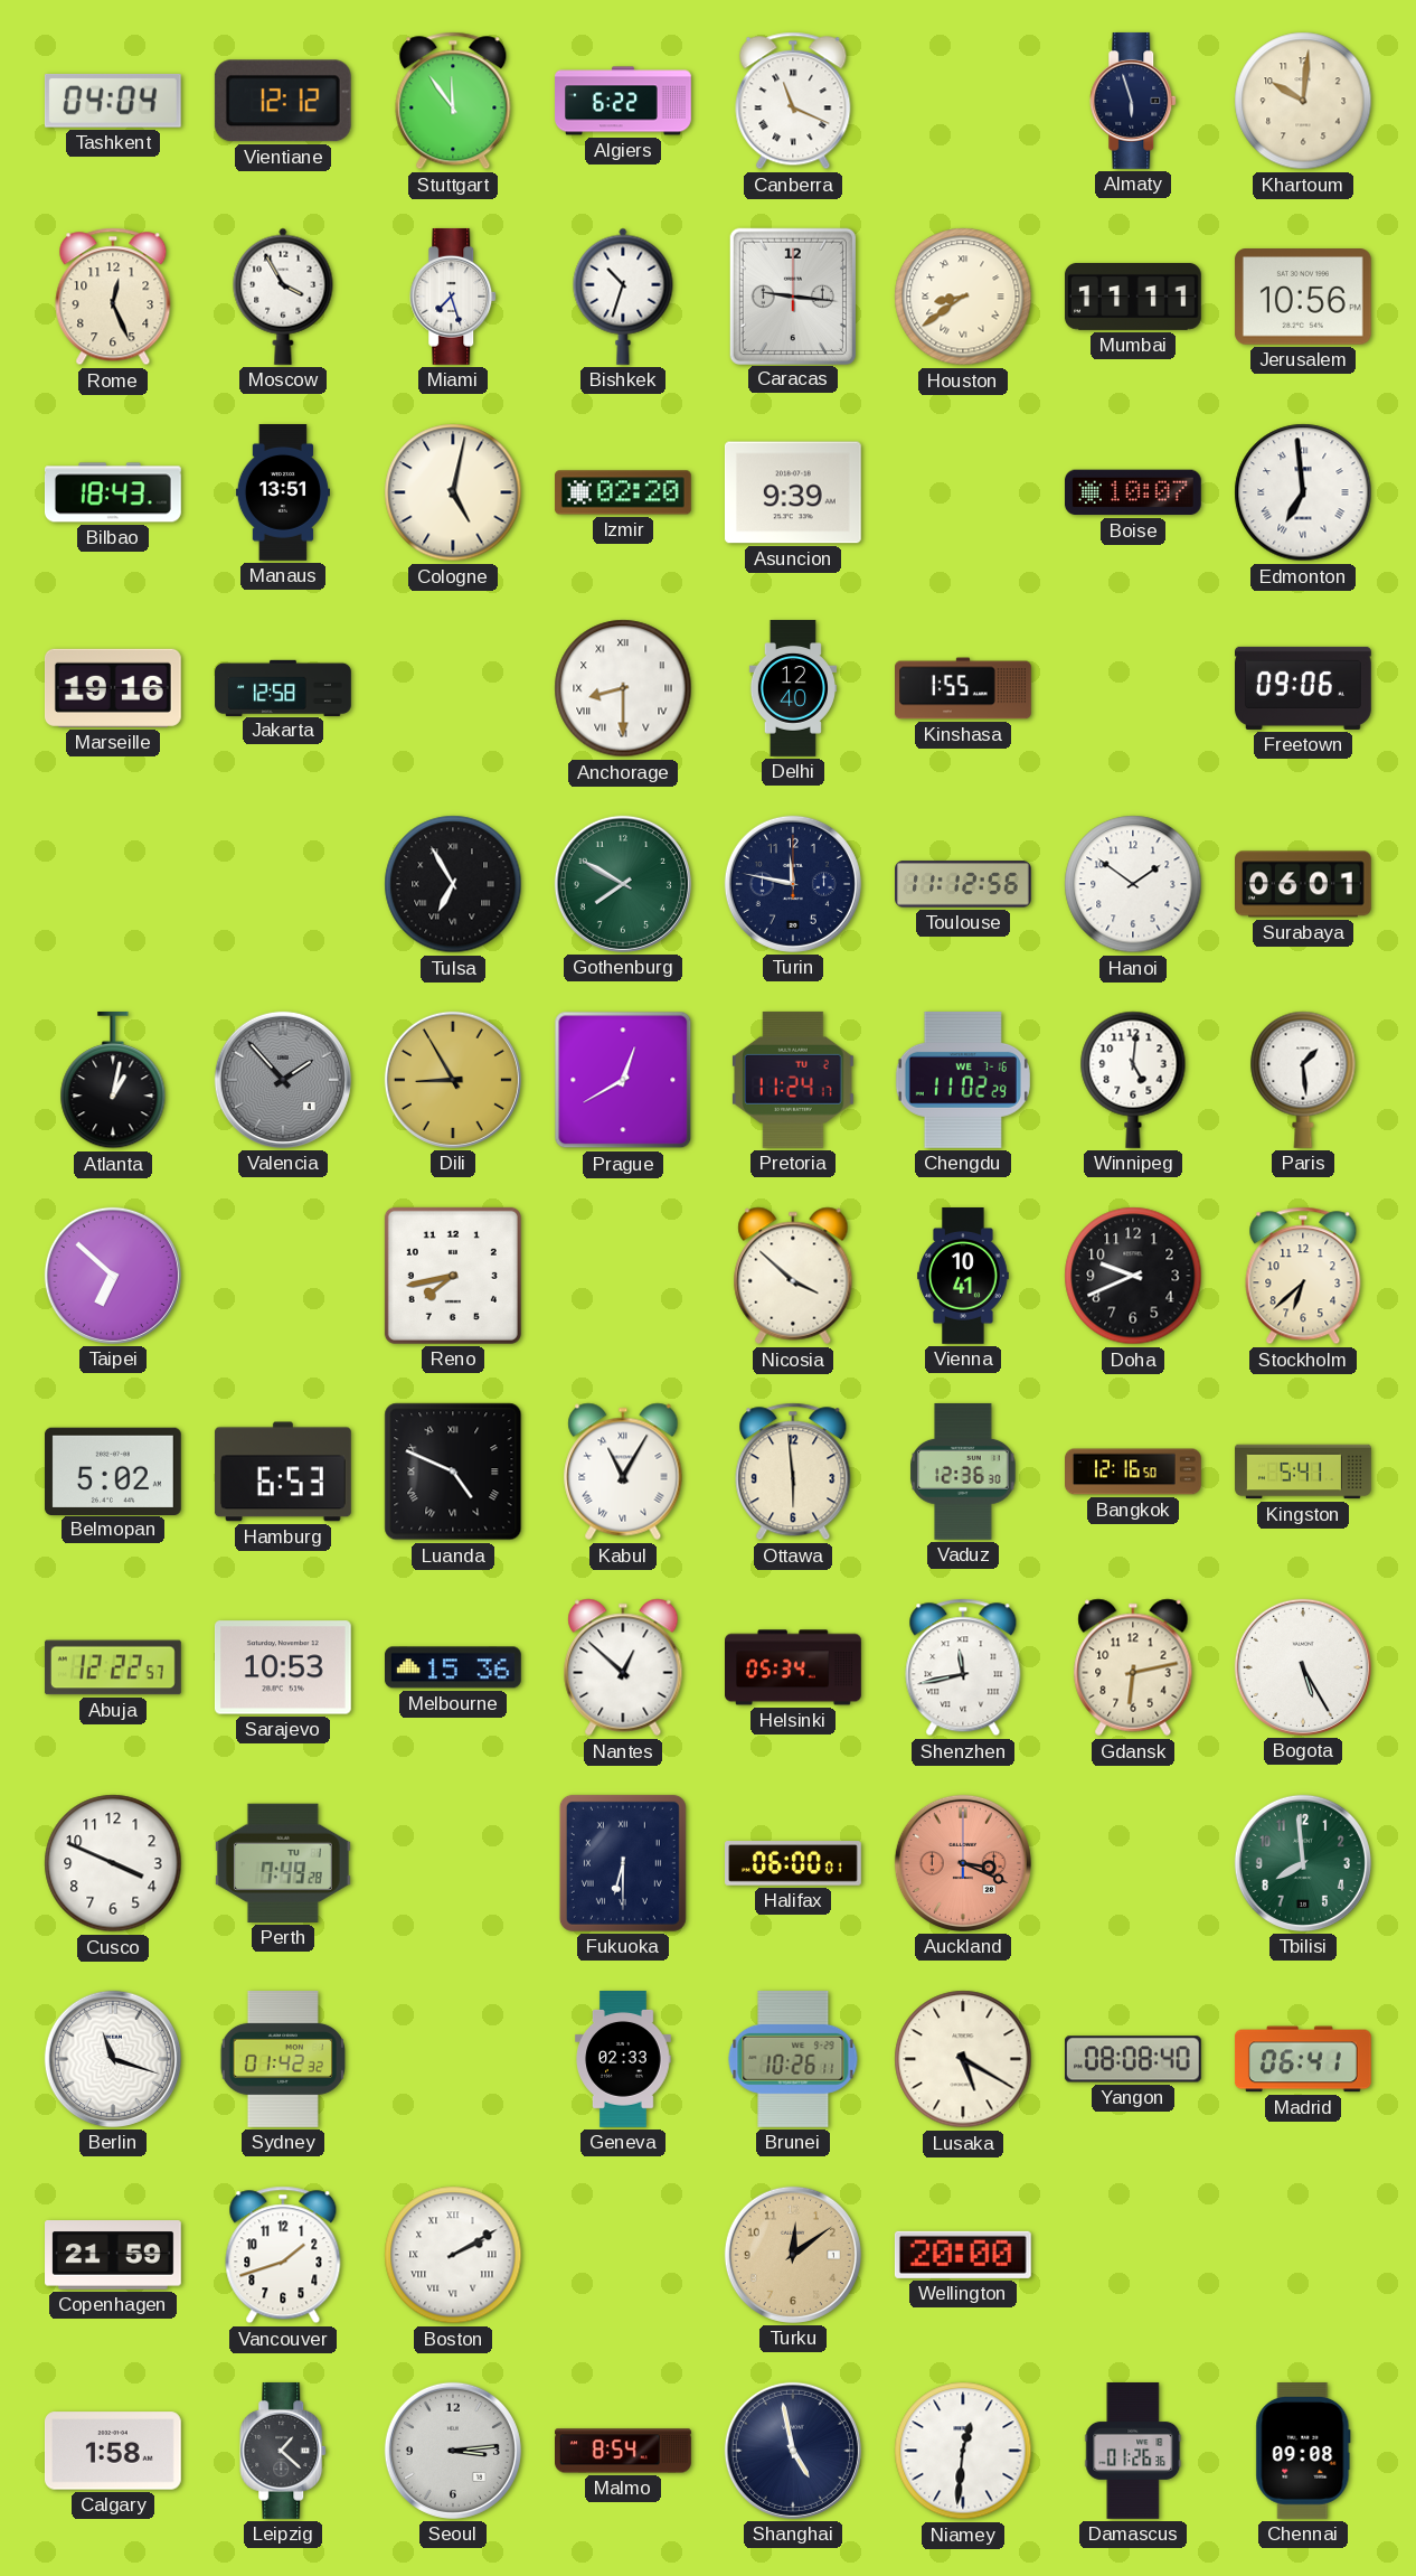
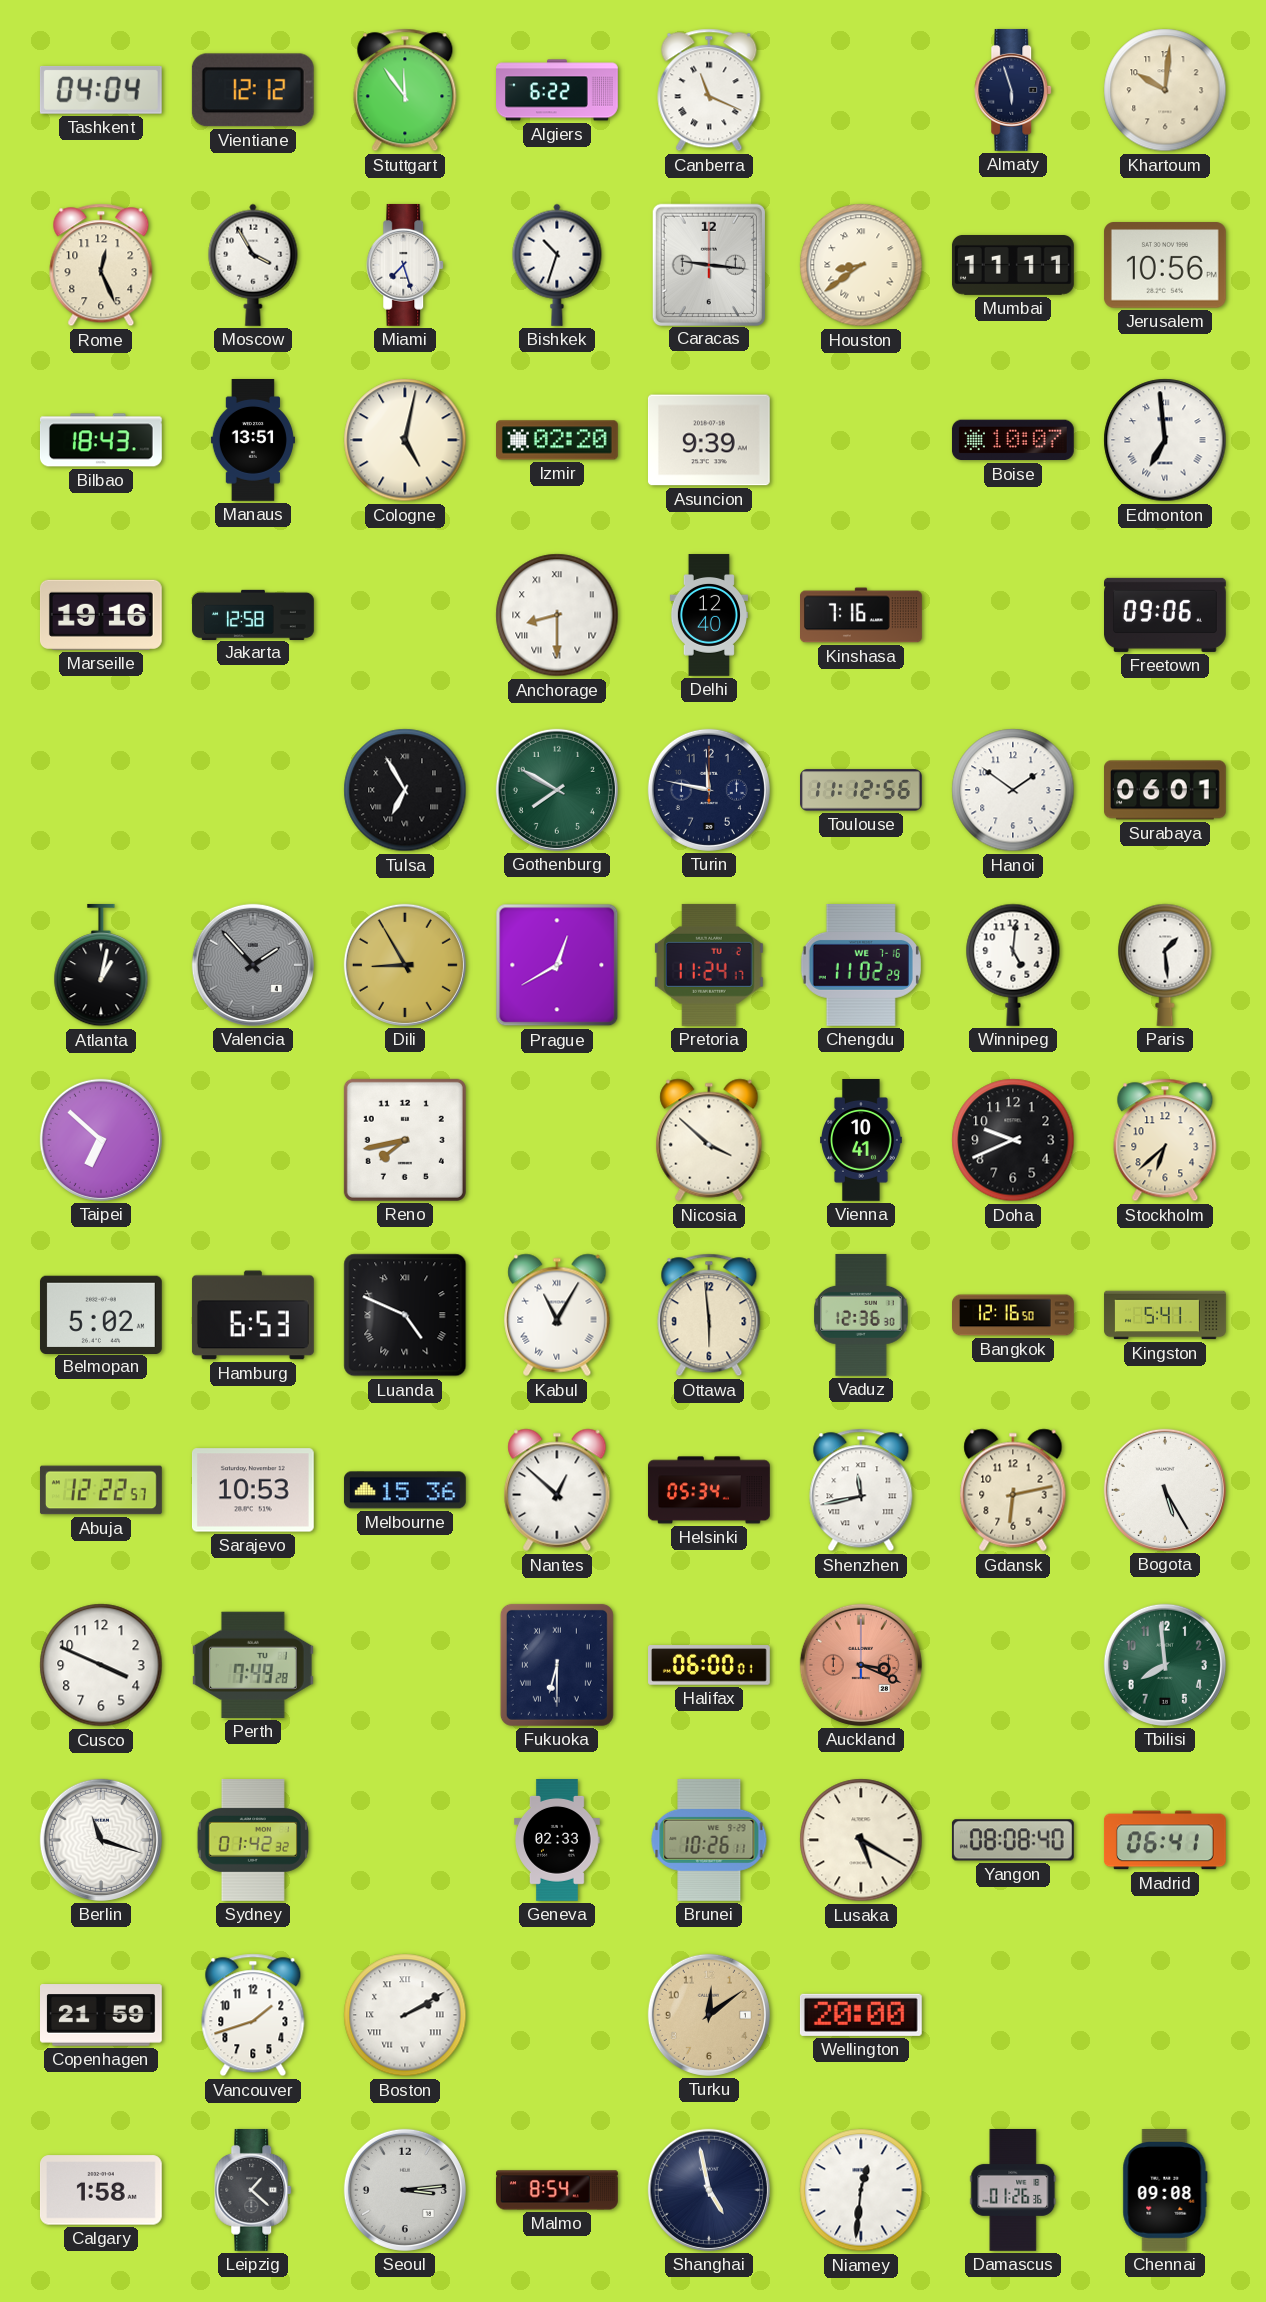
Kinshasa: 1:55 -> 7:16 (862, 615)
